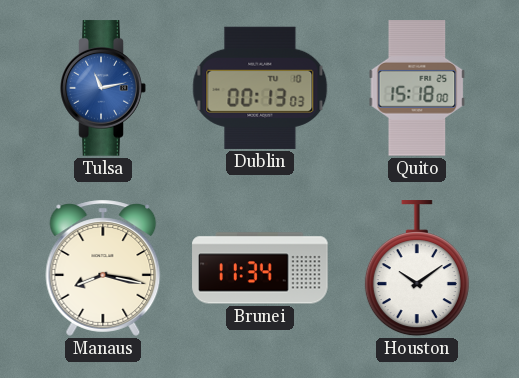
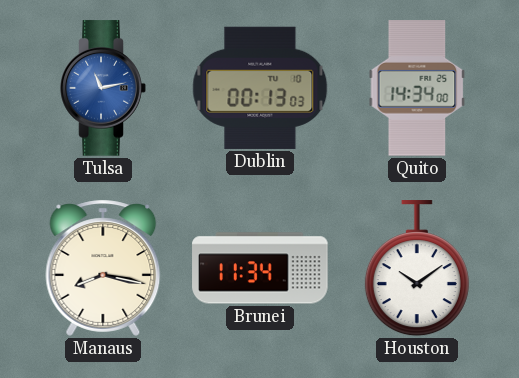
Quito: 15:18 -> 14:34 (417, 88)
